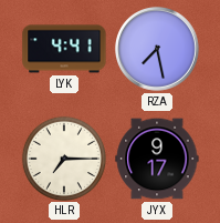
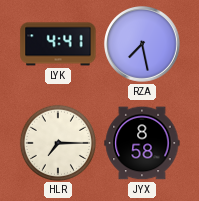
JYX: 9:17 -> 8:58 (142, 143)
